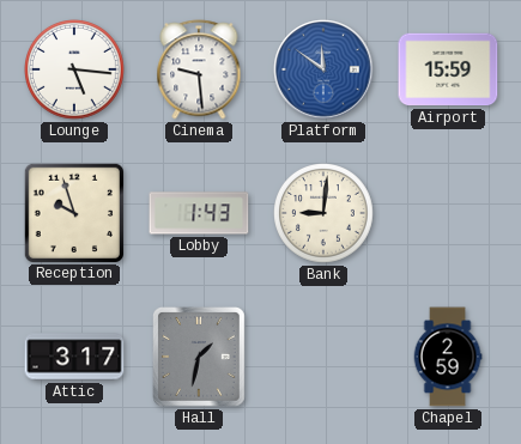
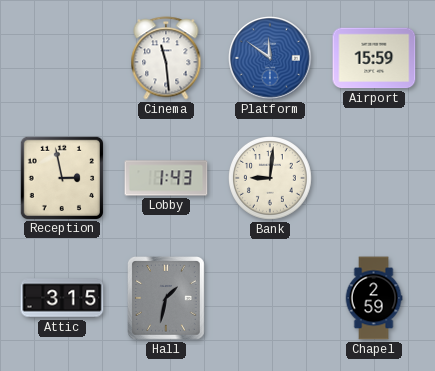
Lounge: 5:16 -> none (75, 71)
Cinema: 9:29 -> 11:29 (166, 58)
Reception: 9:57 -> 2:58 (61, 177)
Attic: 3:17 -> 3:15 (62, 298)
